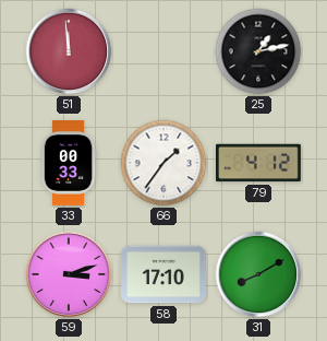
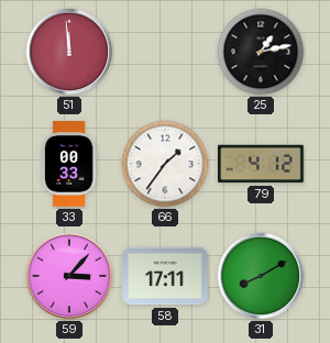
59: 3:12 -> 3:07 (69, 276)
58: 17:10 -> 17:11 (166, 276)
